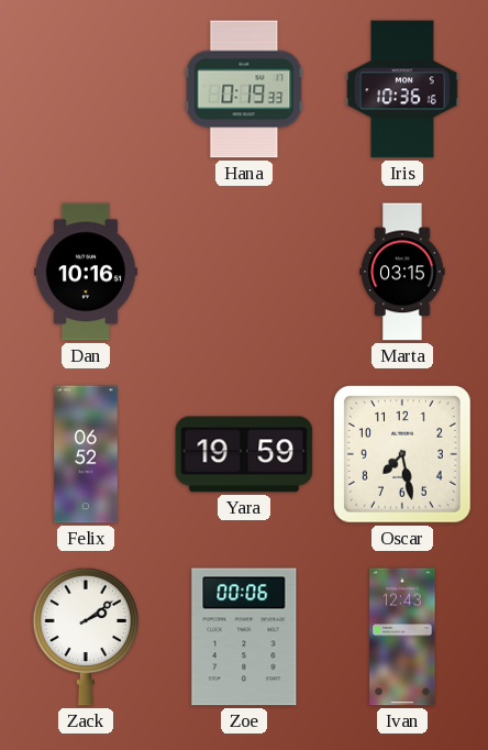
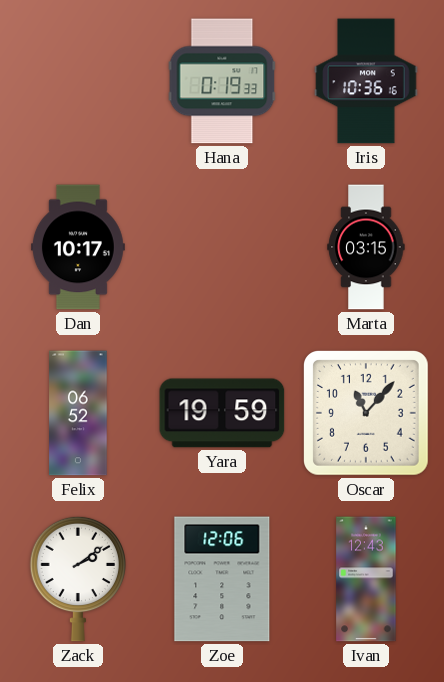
Dan: 10:16 -> 10:17 (78, 247)
Oscar: 7:28 -> 11:07 (367, 414)
Zoe: 00:06 -> 12:06 (222, 579)
